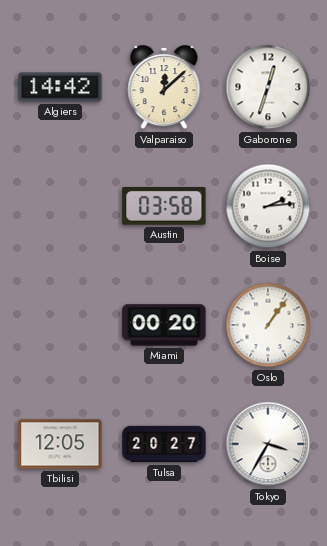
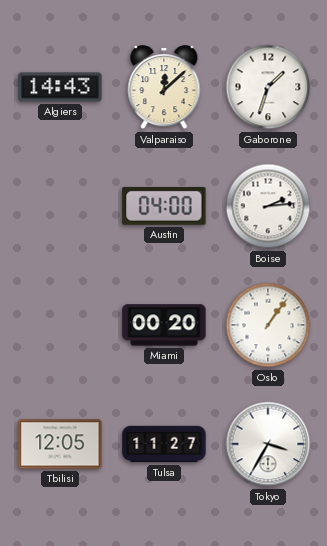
Algiers: 14:42 -> 14:43 (60, 87)
Gaborone: 12:33 -> 1:33 (268, 87)
Austin: 03:58 -> 04:00 (164, 207)
Tulsa: 20:27 -> 11:27 (164, 444)
